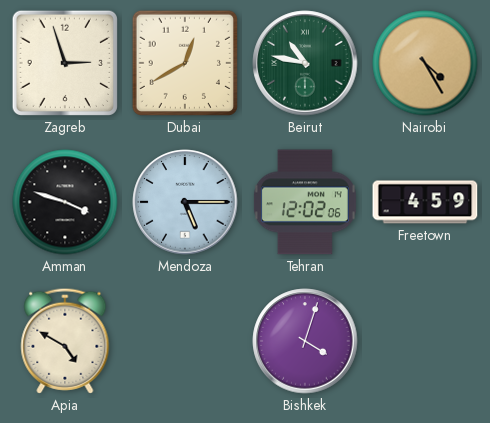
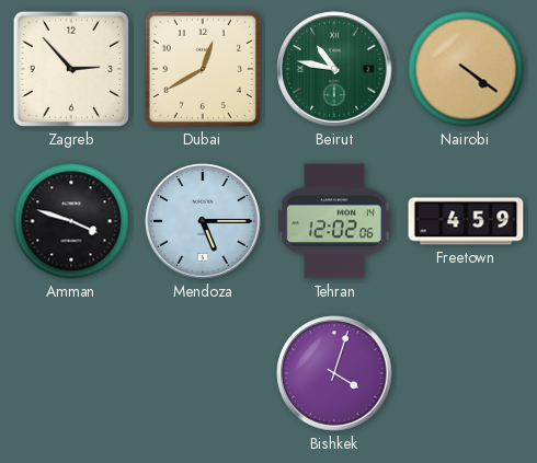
Zagreb: 2:57 -> 2:53 (71, 69)
Nairobi: 4:25 -> 4:21 (466, 69)
Apia: 4:50 -> none (65, 341)
